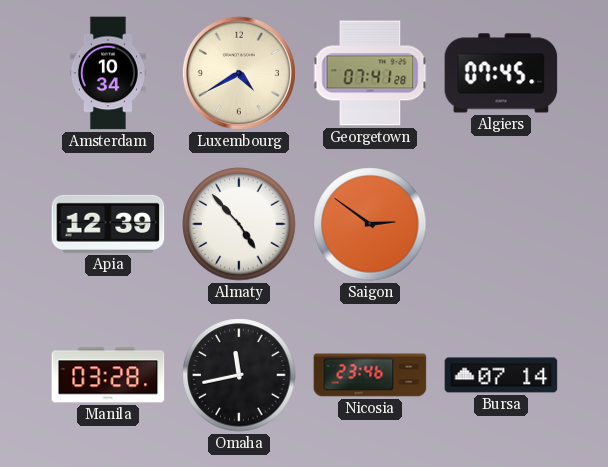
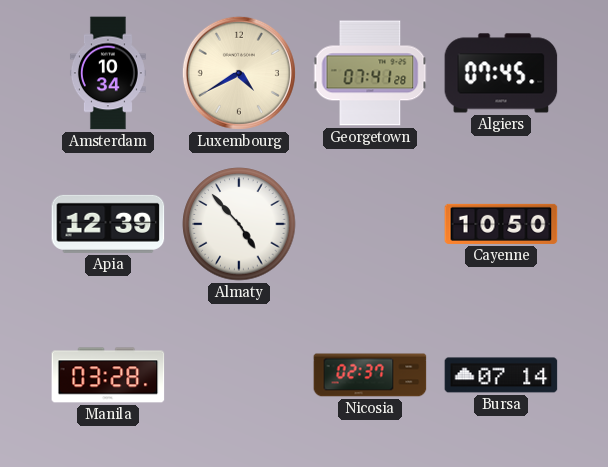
Saigon: 2:51 -> none (370, 224)
Cayenne: none -> 10:50 (501, 224)
Omaha: 11:43 -> none (239, 375)
Nicosia: 23:46 -> 02:37 (370, 375)
